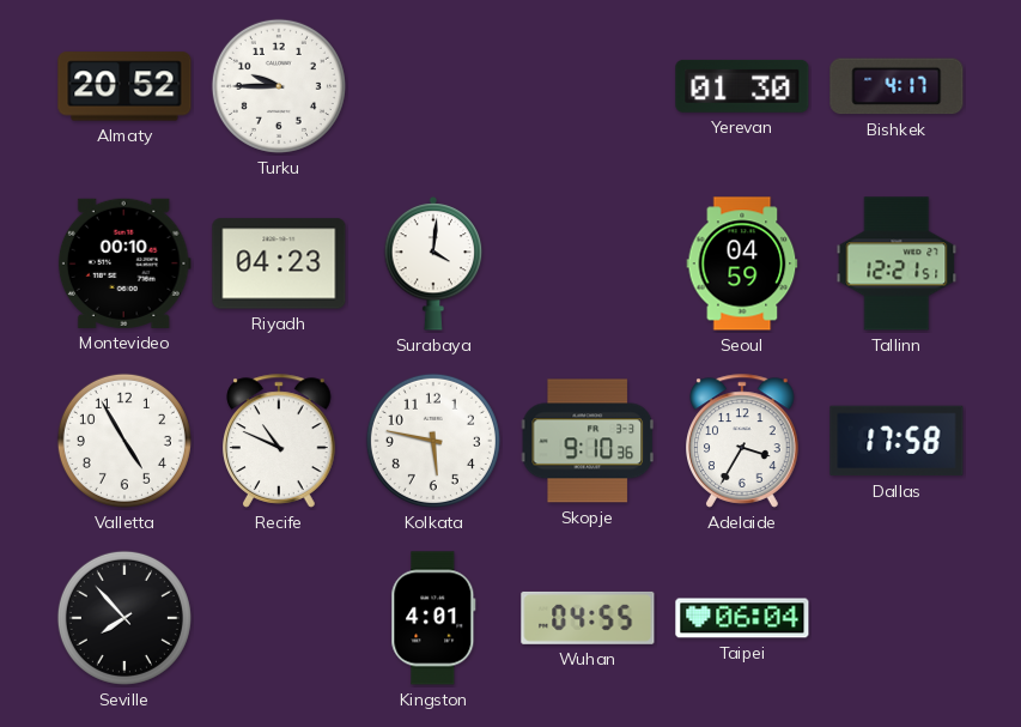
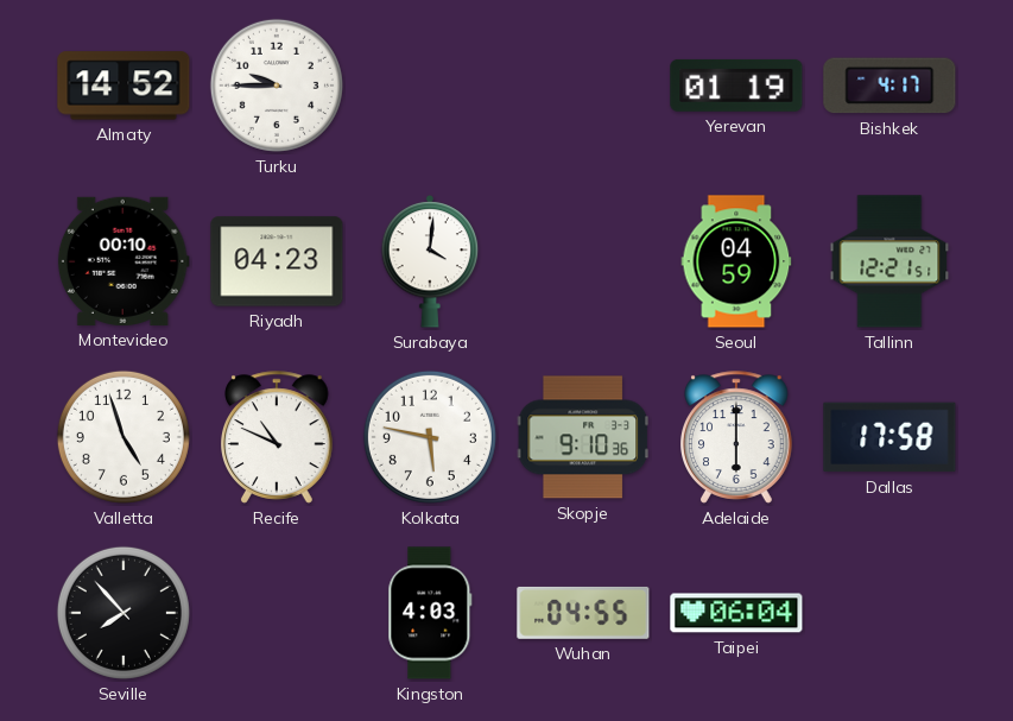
Almaty: 20:52 -> 14:52 (124, 86)
Yerevan: 01:30 -> 01:19 (736, 86)
Valletta: 4:55 -> 4:57 (124, 437)
Adelaide: 3:35 -> 6:00 (737, 437)
Kingston: 4:01 -> 4:03 (430, 613)
